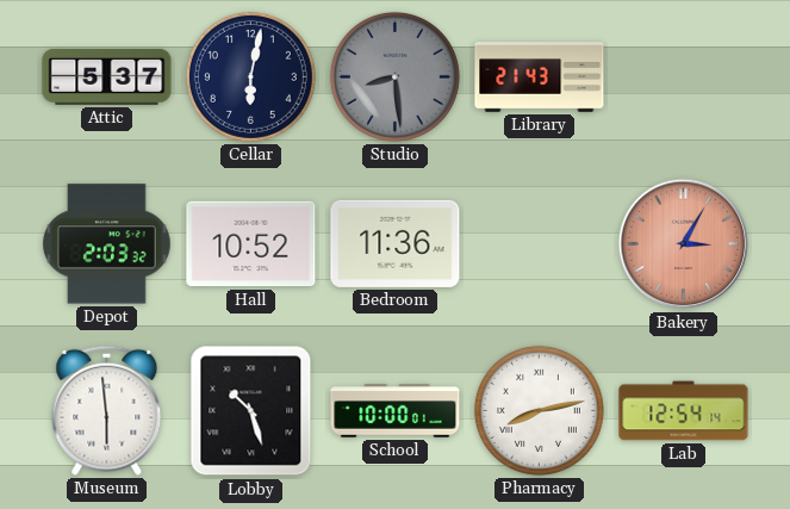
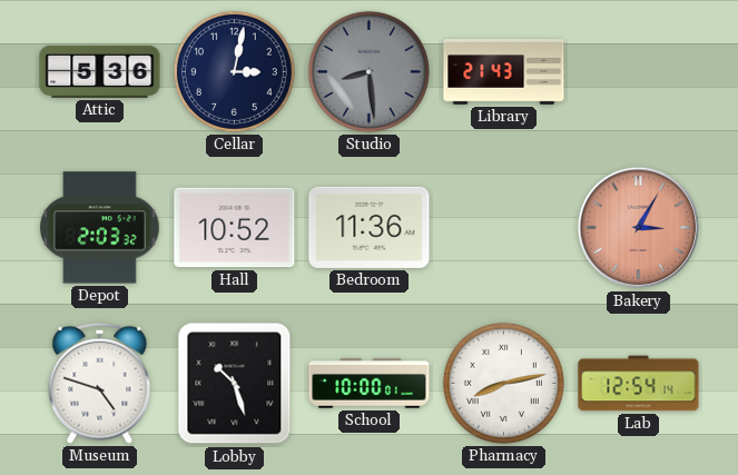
Attic: 5:37 -> 5:36 (100, 71)
Cellar: 6:02 -> 3:02 (234, 71)
Museum: 5:59 -> 4:48 (100, 383)
